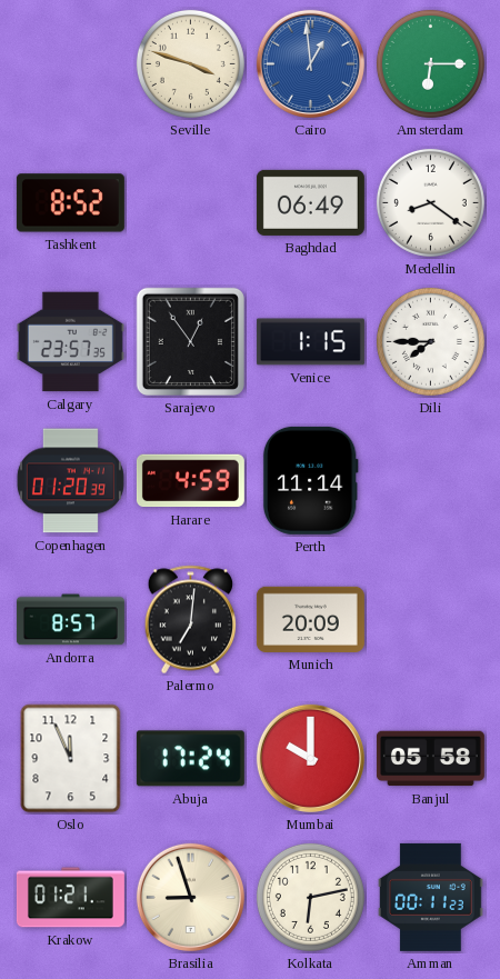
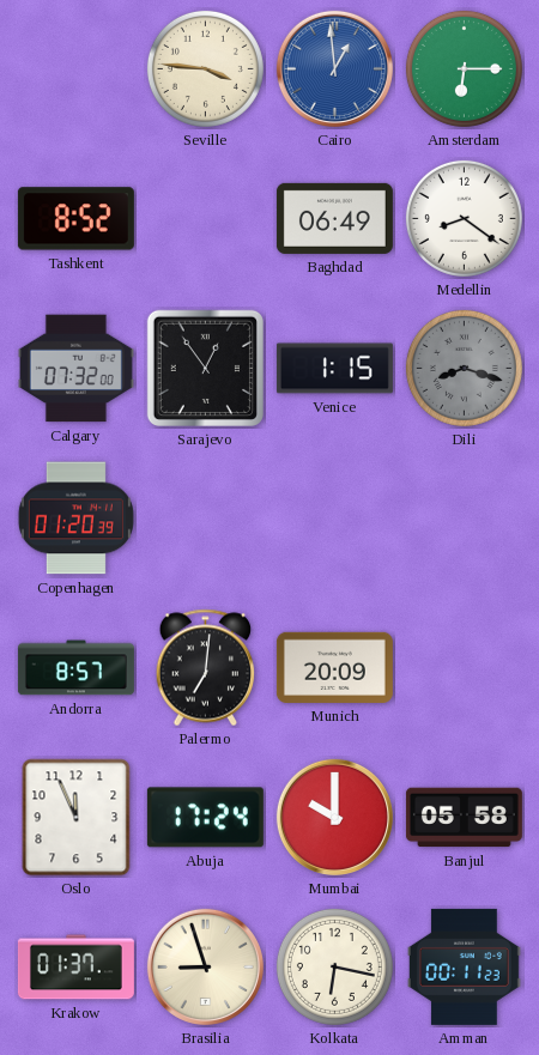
Seville: 3:48 -> 3:46 (205, 68)
Calgary: 23:57 -> 07:32 (75, 369)
Dili: 7:45 -> 8:18 (464, 368)
Dili dial: white -> grey (464, 368)
Harare: 4:59 -> none (190, 481)
Perth: 11:14 -> none (310, 480)
Krakow: 01:21 -> 01:37 (75, 968)
Kolkata: 6:13 -> 6:17 (334, 966)
